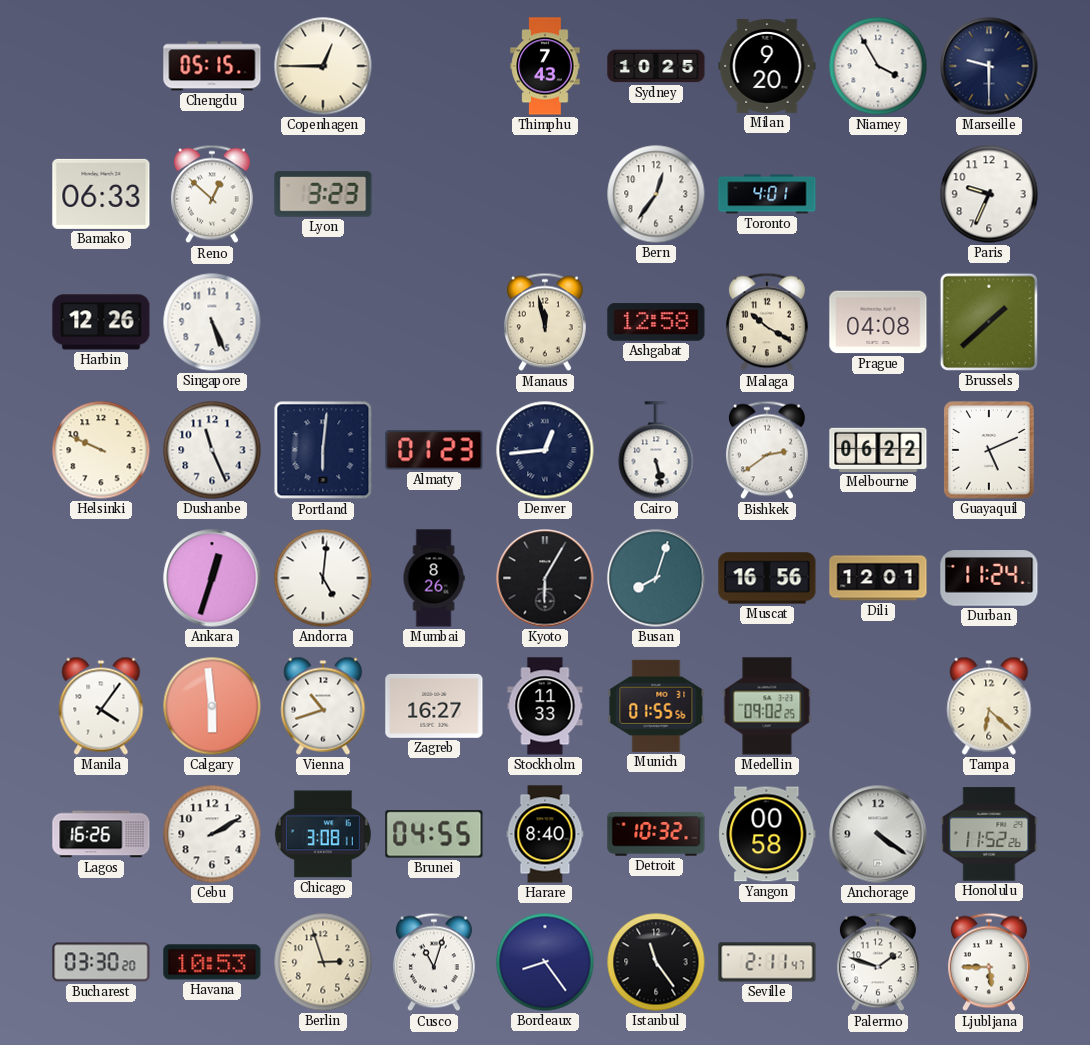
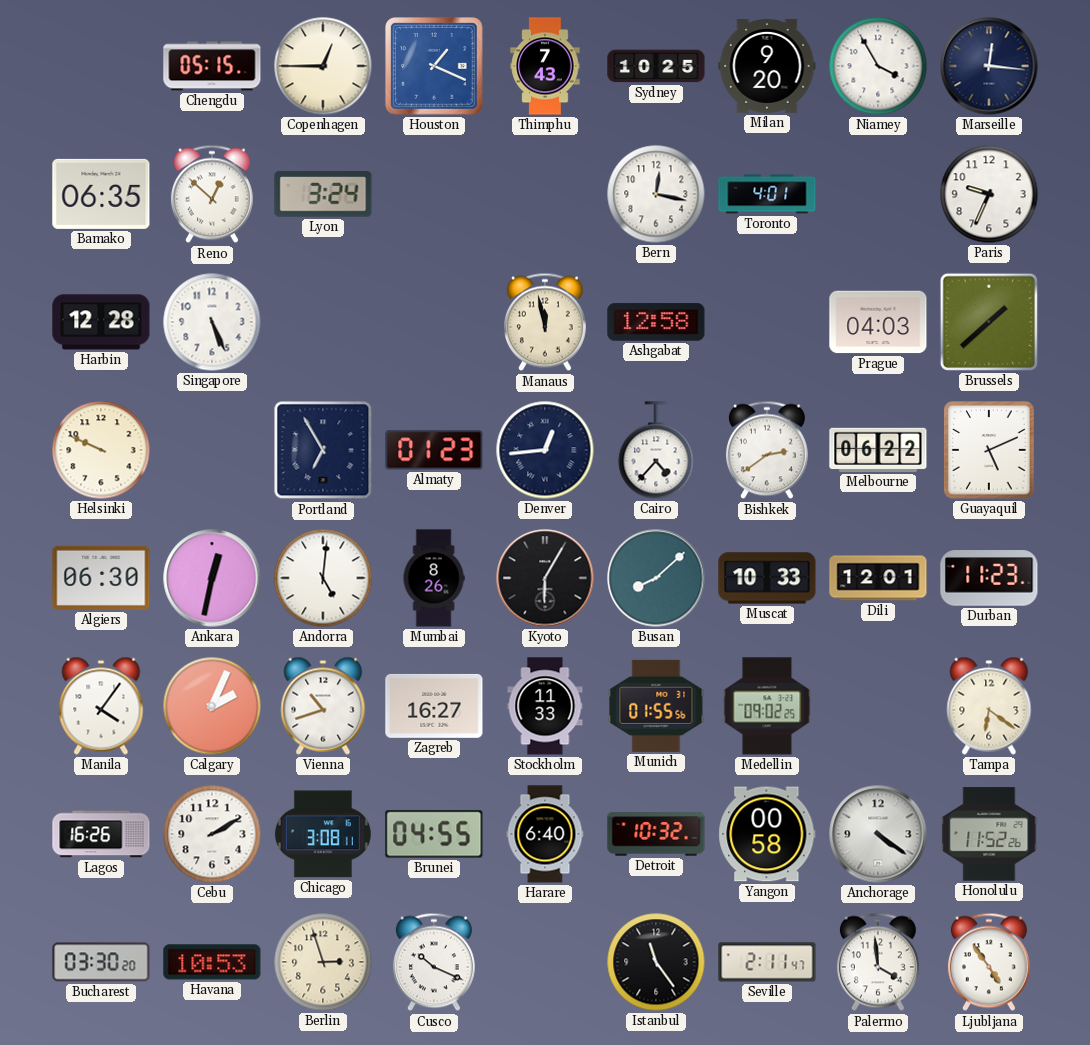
Houston: none -> 1:19 (435, 67)
Marseille: 9:30 -> 12:16 (989, 66)
Bamako: 06:33 -> 06:35 (101, 194)
Lyon: 3:23 -> 3:24 (323, 194)
Bern: 12:36 -> 12:17 (656, 194)
Harbin: 12:26 -> 12:28 (101, 322)
Malaga: 10:20 -> none (767, 322)
Prague: 04:08 -> 04:03 (878, 322)
Dushanbe: 11:26 -> none (212, 450)
Portland: 6:01 -> 6:55 (323, 450)
Cairo: 5:28 -> 4:37 (656, 450)
Algiers: none -> 06:30 (101, 578)
Ankara: 12:33 -> 12:32 (212, 578)
Busan: 8:03 -> 8:08 (656, 578)
Muscat: 16:56 -> 10:33 (767, 578)
Durban: 11:24 -> 11:23 (989, 578)
Calgary: 5:59 -> 2:04 (212, 706)
Tampa: 6:22 -> 6:21 (989, 706)
Harare: 8:40 -> 6:40 (545, 834)
Cusco: 11:03 -> 10:19 (434, 962)
Bordeaux: 8:24 -> none (545, 962)
Palermo: 1:48 -> 3:59 (878, 962)
Ljubljana: 5:45 -> 4:54 (989, 962)
